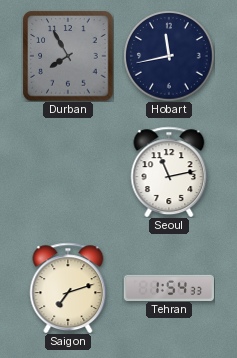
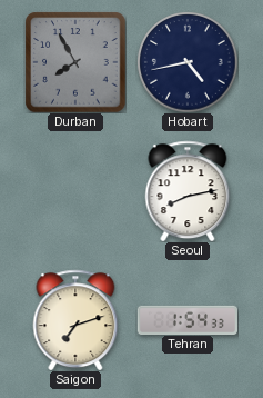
Hobart: 11:43 -> 4:43 (188, 62)
Seoul: 11:13 -> 8:13 (188, 191)
